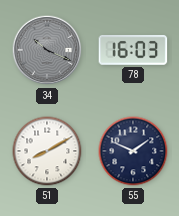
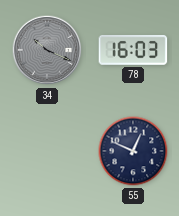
51: 8:10 -> none (47, 151)
55: 1:49 -> 12:49 (133, 151)
